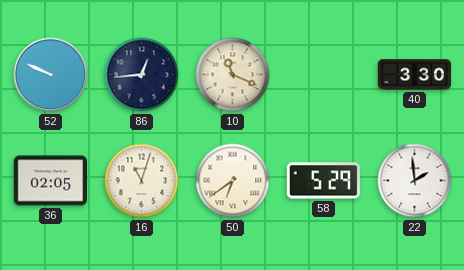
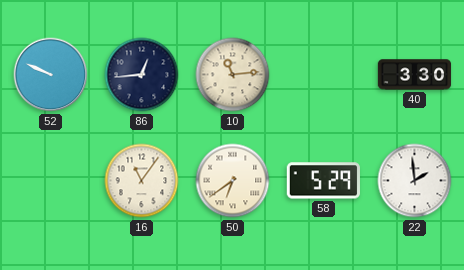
10: 11:19 -> 11:14 (233, 75)
36: 02:05 -> none (50, 181)
16: 11:03 -> 11:06 (142, 181)
